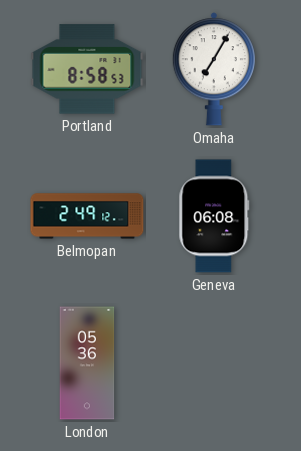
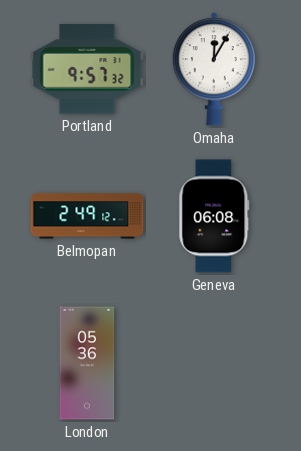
Portland: 8:58 -> 9:57 (87, 69)
Omaha: 7:05 -> 12:05 (214, 69)
